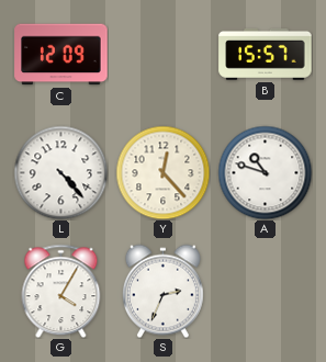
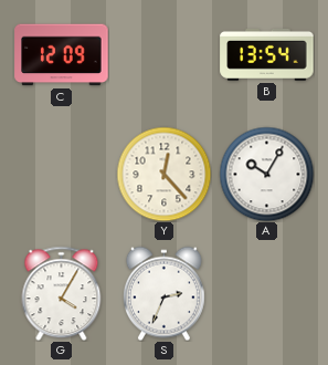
B: 15:57 -> 13:54 (267, 54)
L: 4:23 -> none (60, 172)
A: 10:48 -> 10:05 (266, 174)
